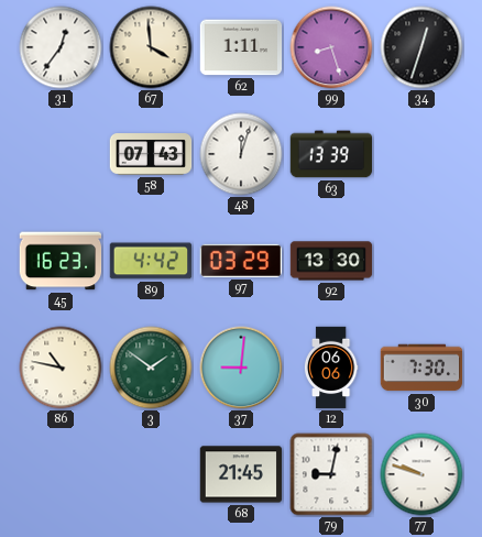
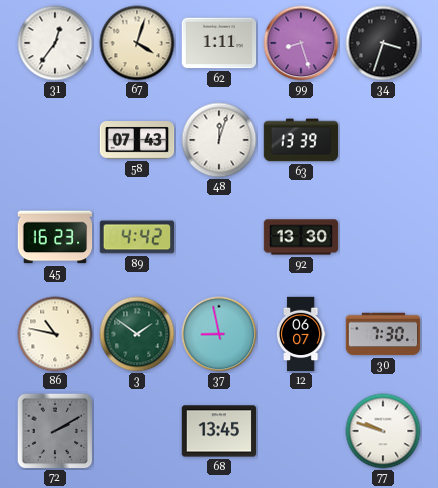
67: 3:59 -> 4:03 (137, 43)
34: 12:33 -> 3:33 (383, 43)
97: 03:29 -> none (241, 261)
37: 9:01 -> 8:58 (219, 334)
12: 06:06 -> 06:07 (301, 334)
72: none -> 2:10 (55, 431)
68: 21:45 -> 13:45 (219, 431)
79: 9:02 -> none (331, 474)
